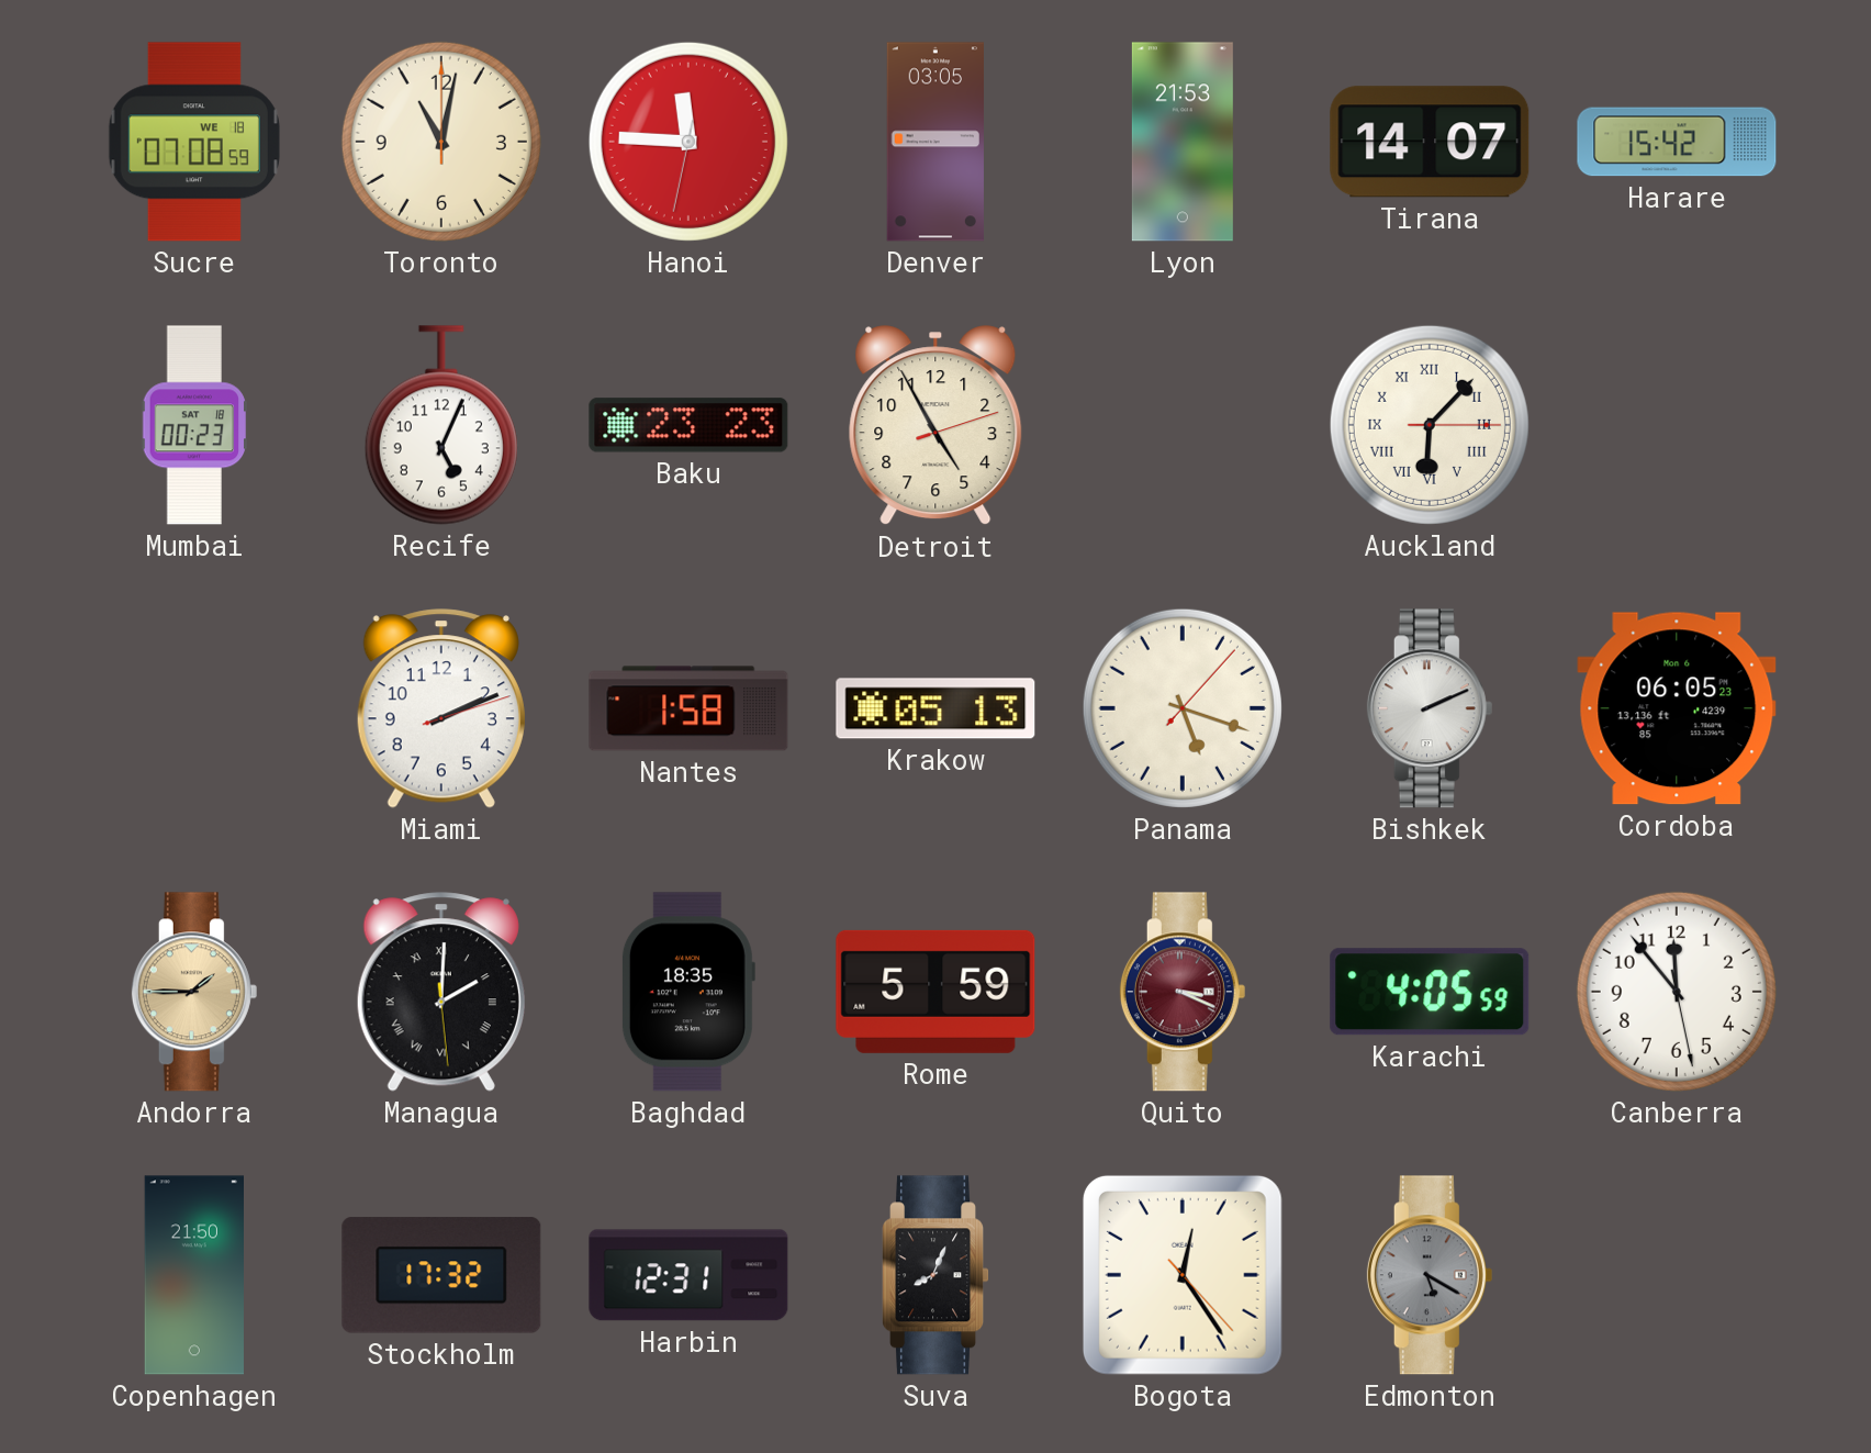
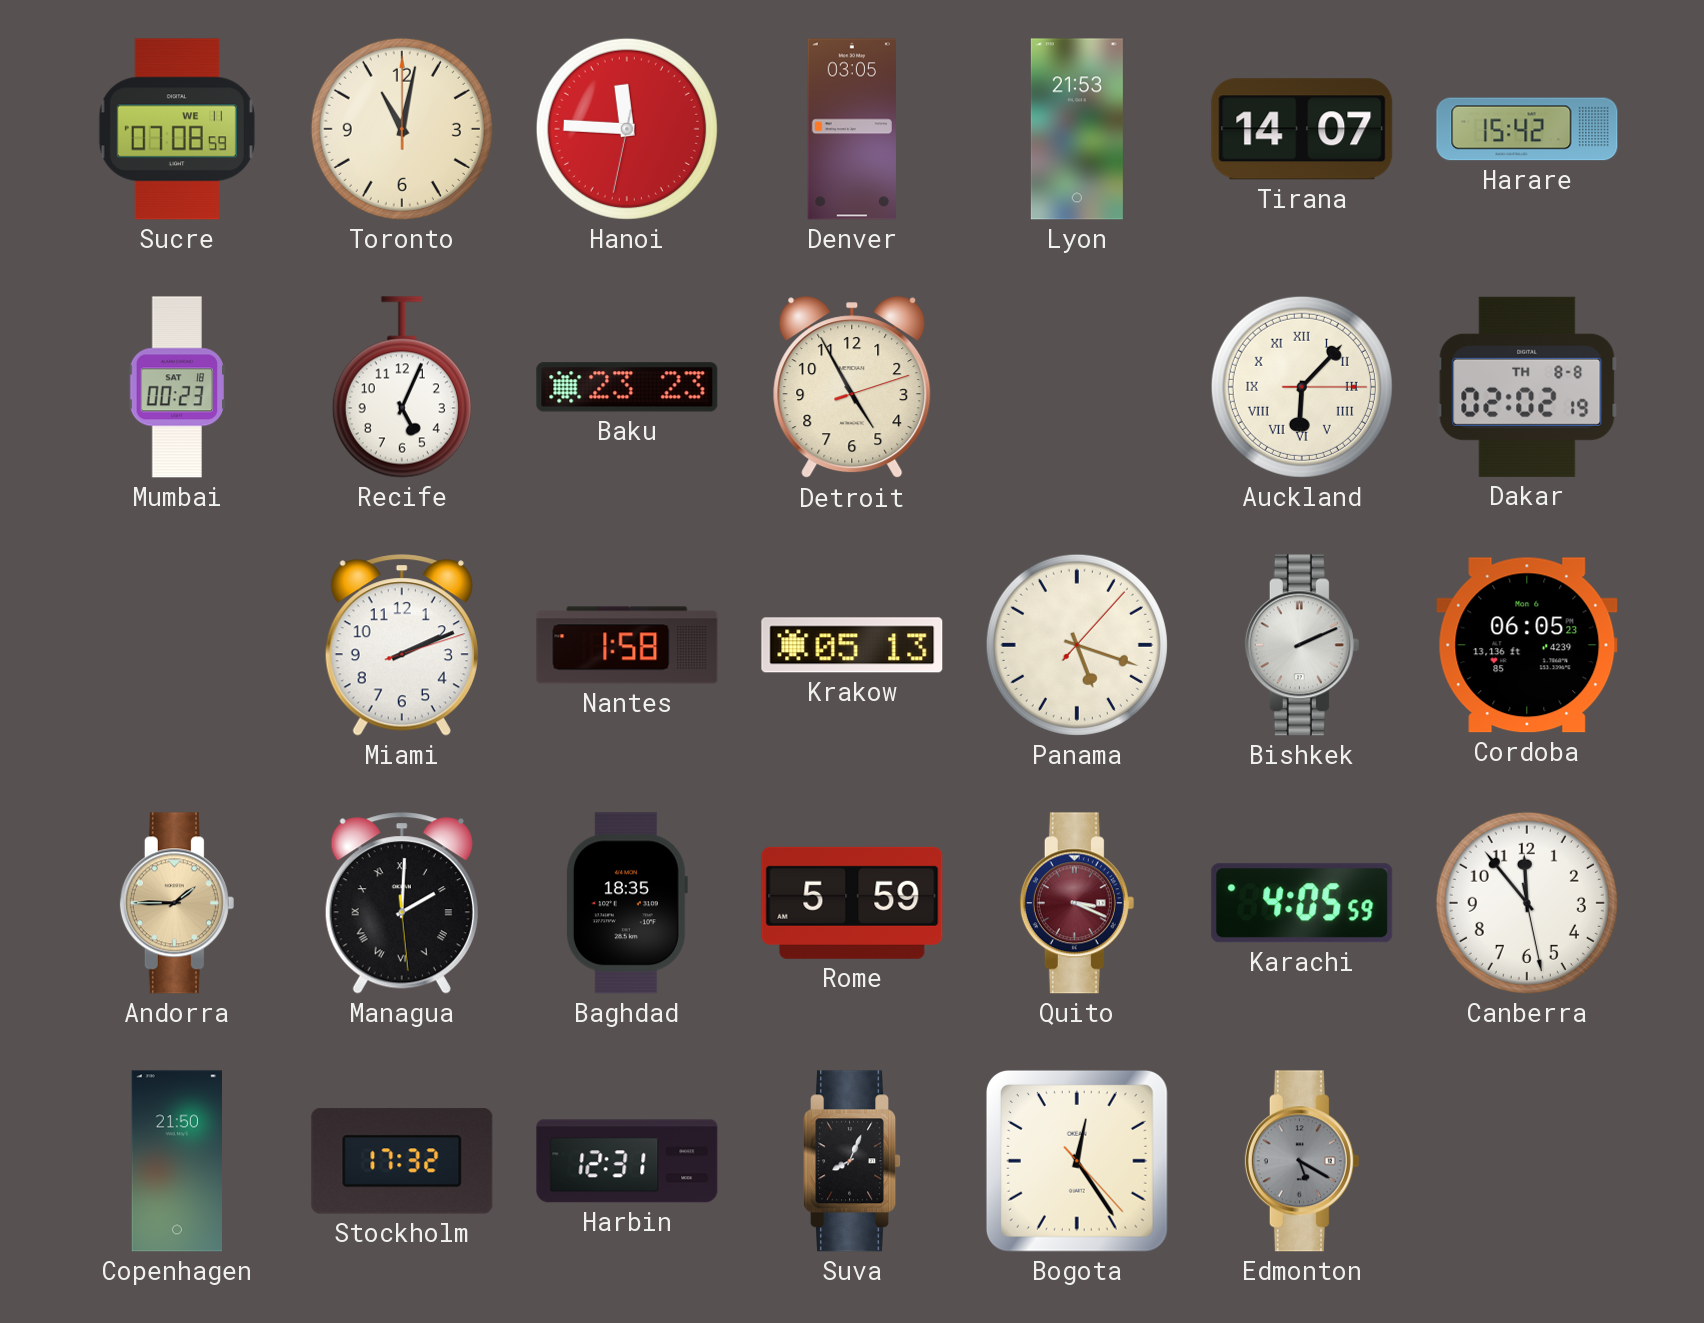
Sucre date: WE 18 -> WE 11 (177, 129)
Dakar: none -> 02:02 (1527, 387)
